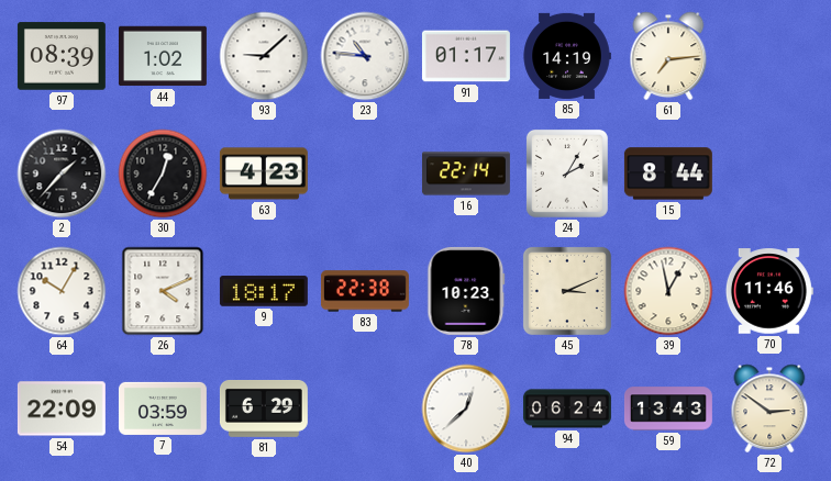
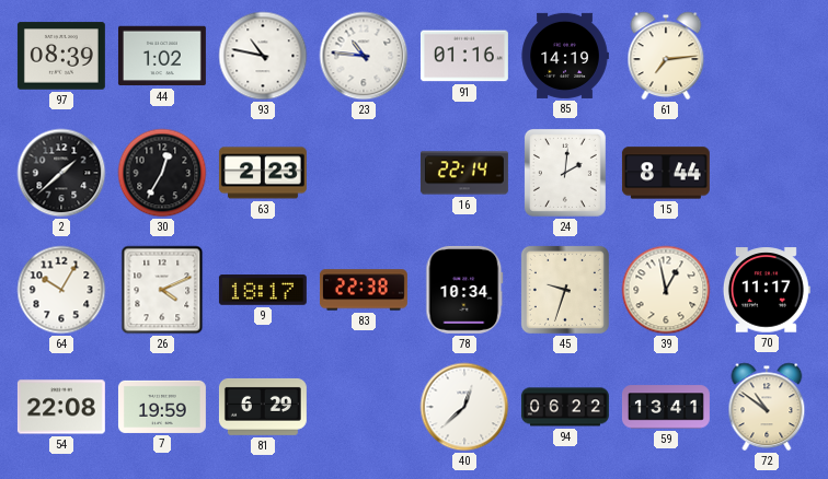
93: 9:08 -> 10:47 (263, 56)
91: 01:17 -> 01:16 (464, 56)
2: 1:37 -> 1:38 (61, 173)
63: 4:23 -> 2:23 (263, 173)
24: 2:05 -> 2:01 (565, 173)
78: 10:23 -> 10:34 (464, 290)
45: 3:11 -> 9:33 (565, 290)
70: 11:46 -> 11:17 (767, 290)
54: 22:09 -> 22:08 (61, 407)
7: 03:59 -> 19:59 (162, 407)
94: 06:24 -> 06:22 (565, 407)
59: 13:43 -> 13:41 (666, 407)
72: 2:51 -> 10:51 (767, 407)
